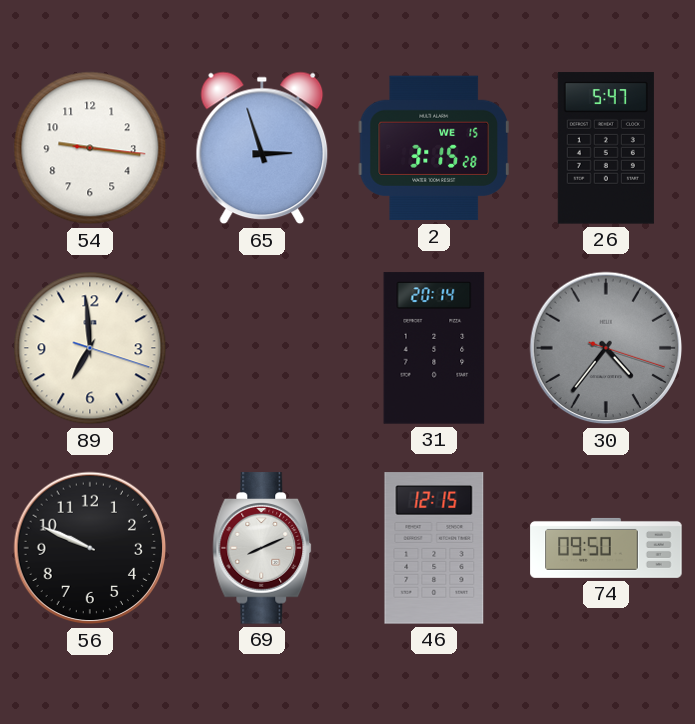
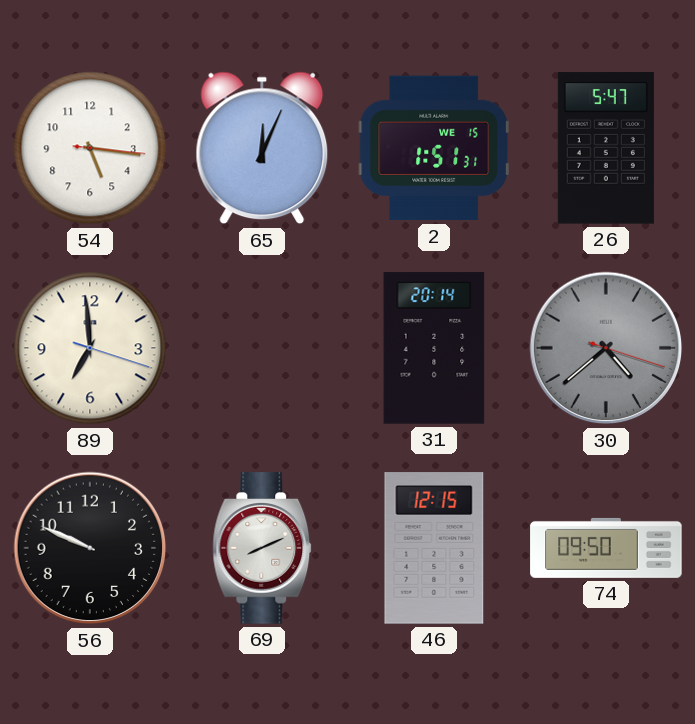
54: 9:16 -> 5:16 (90, 148)
65: 2:57 -> 12:04 (262, 148)
2: 3:15 -> 1:51 (434, 148)
30: 4:36 -> 4:38 (606, 348)
